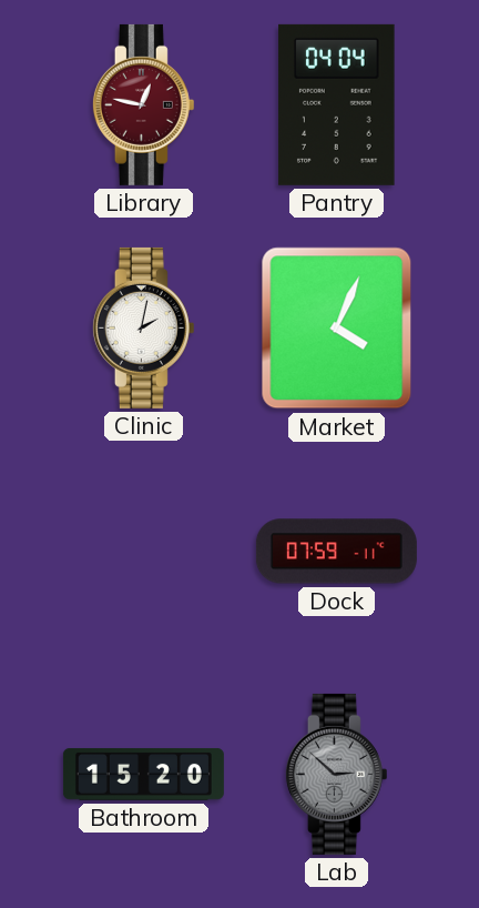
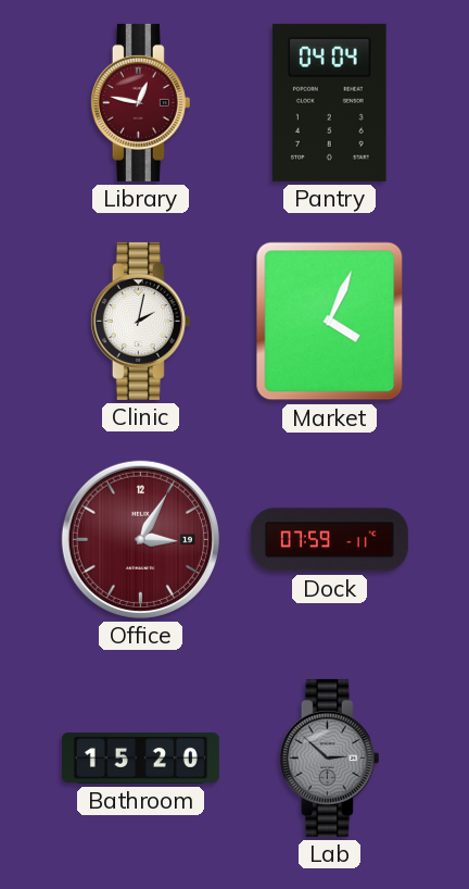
Office: none -> 3:05 (140, 539)
